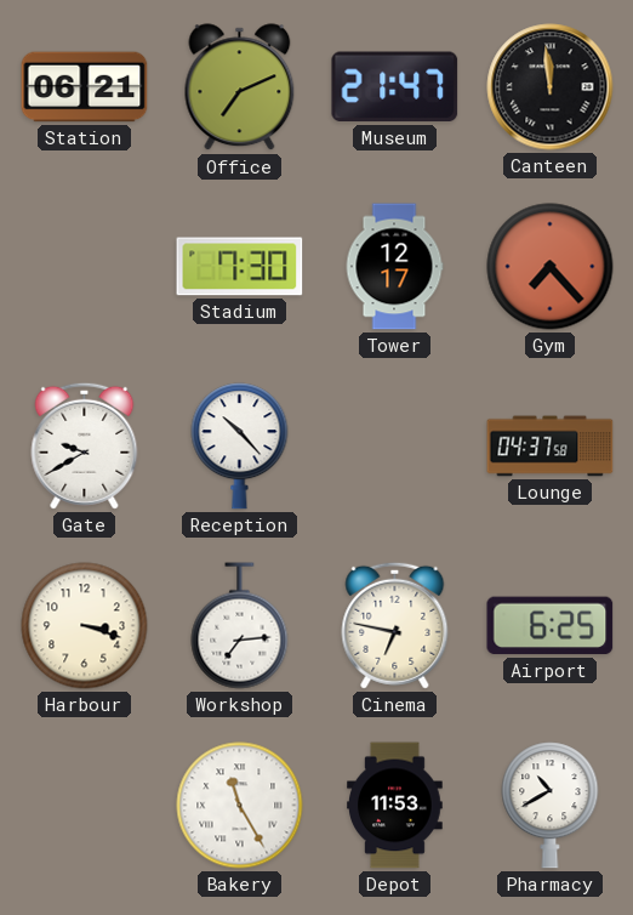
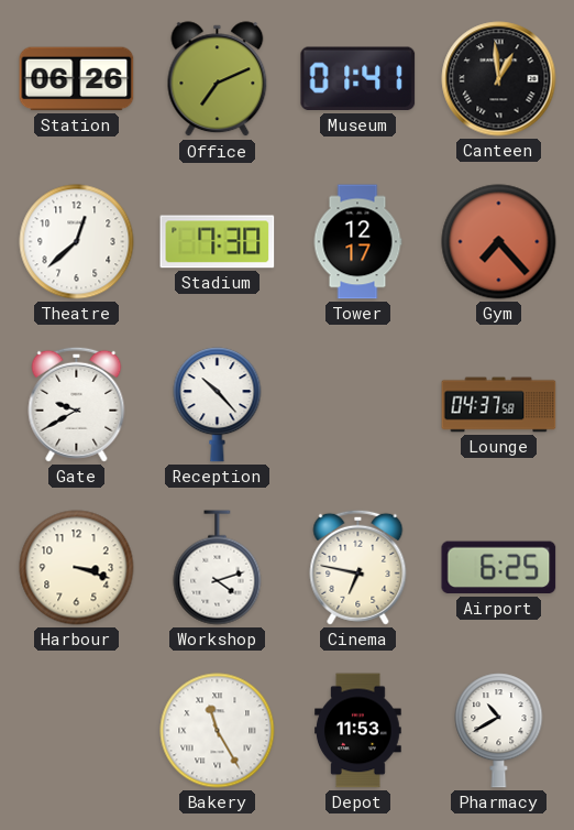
Station: 06:21 -> 06:26 (77, 79)
Museum: 21:47 -> 01:41 (358, 79)
Canteen: 11:59 -> 12:59 (499, 79)
Theatre: none -> 12:38 (77, 242)
Workshop: 7:14 -> 4:12 (218, 568)
